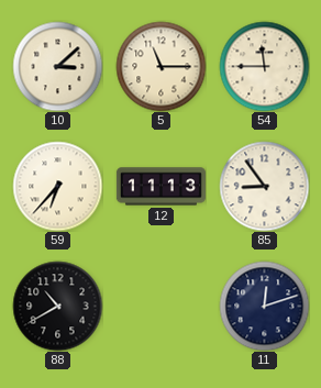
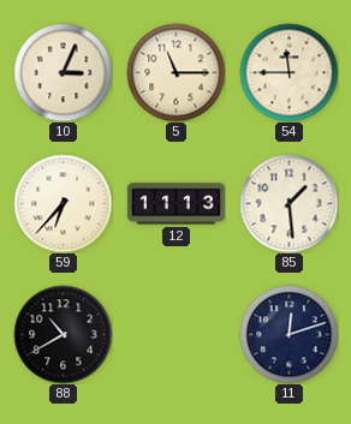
10: 3:08 -> 3:04 (63, 72)
85: 8:54 -> 1:29 (288, 203)
